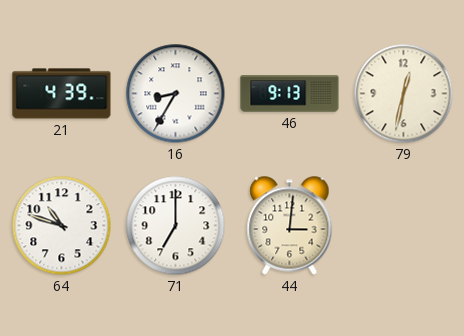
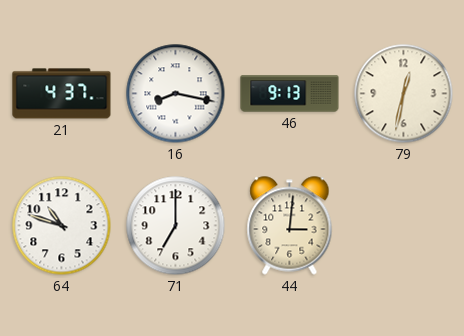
21: 4:39 -> 4:37 (62, 94)
16: 8:35 -> 8:17 (176, 94)
